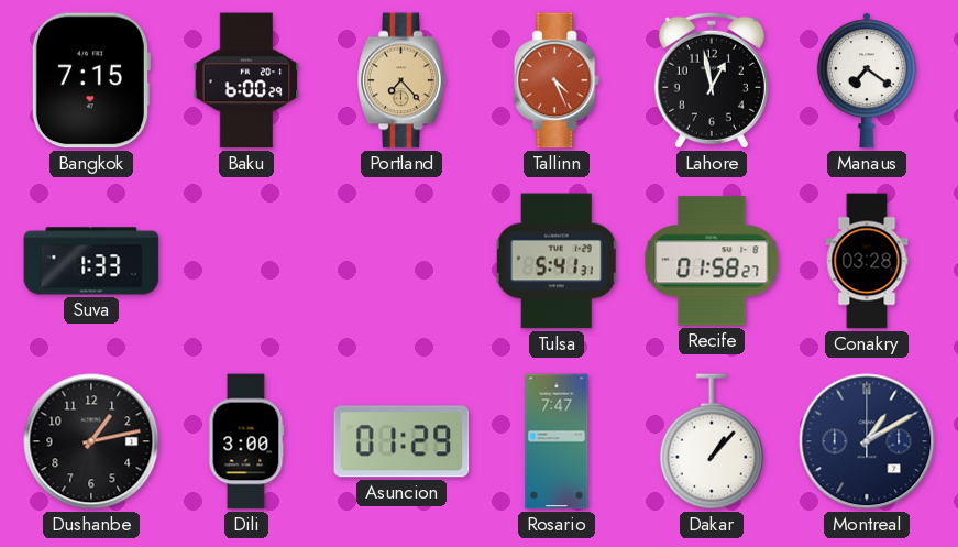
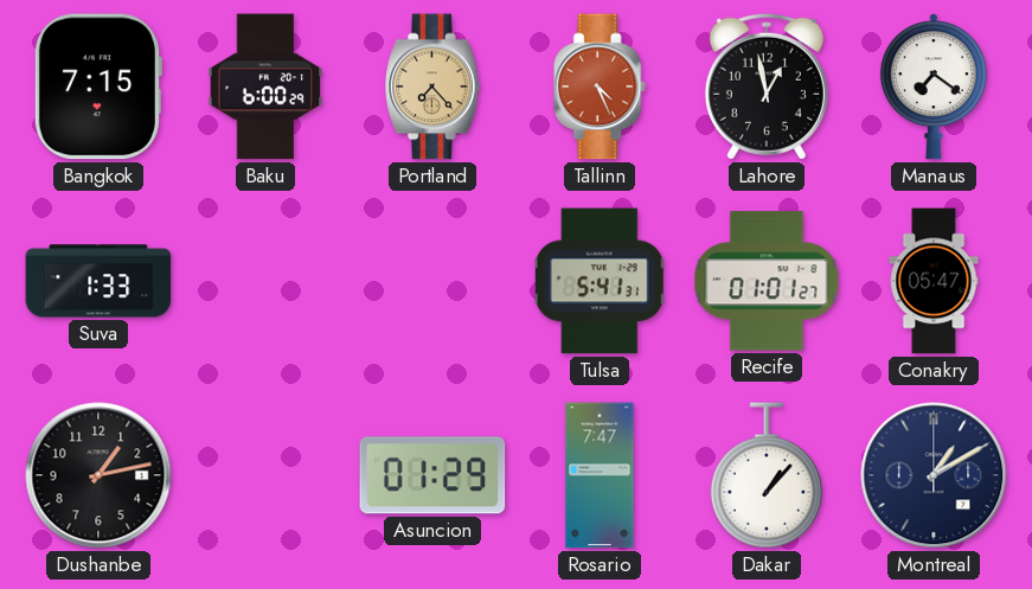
Recife: 01:58 -> 01:01 (767, 281)
Conakry: 03:28 -> 05:47 (934, 281)
Dili: 3:00 -> none (246, 441)
